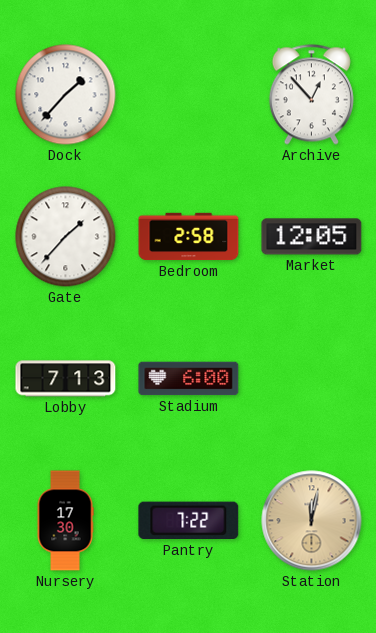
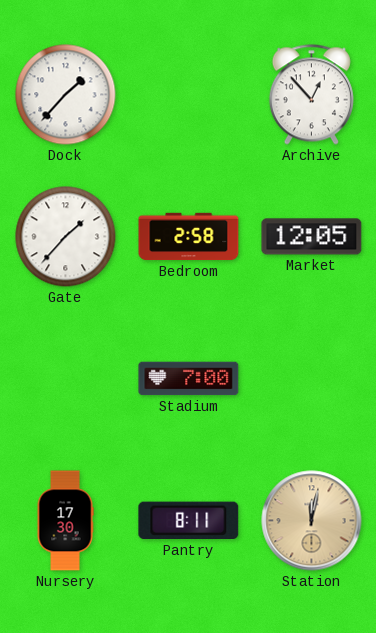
Lobby: 7:13 -> none (66, 379)
Stadium: 6:00 -> 7:00 (189, 379)
Pantry: 7:22 -> 8:11 (189, 521)
